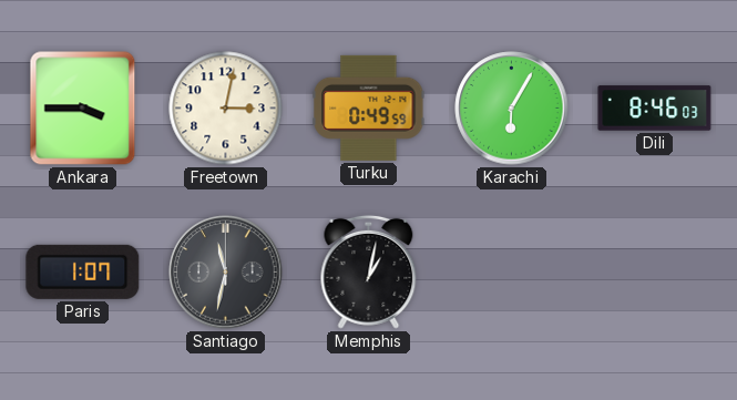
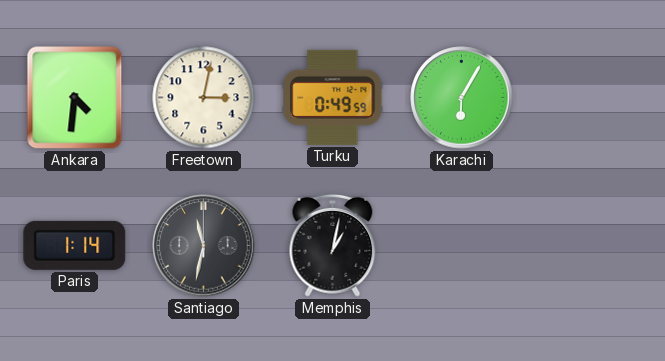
Ankara: 3:45 -> 4:31 (75, 98)
Dili: 8:46 -> none (655, 109)
Paris: 1:07 -> 1:14 (75, 245)
